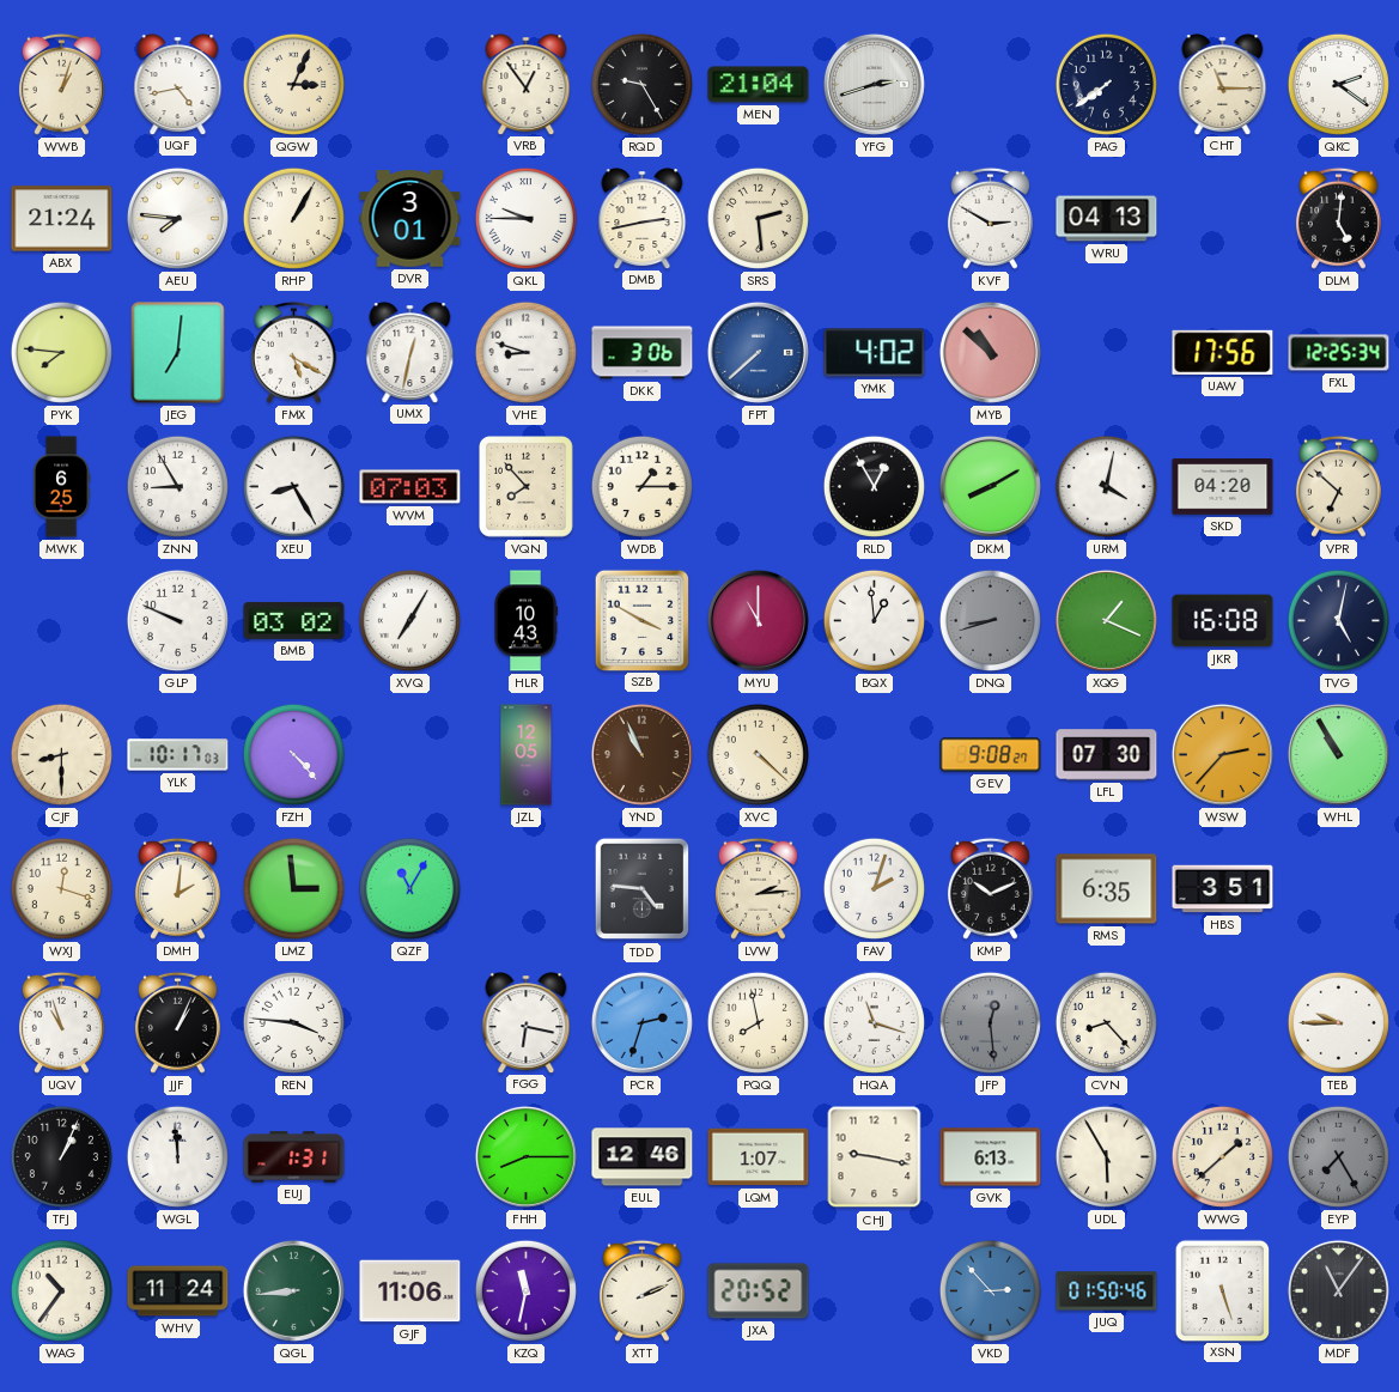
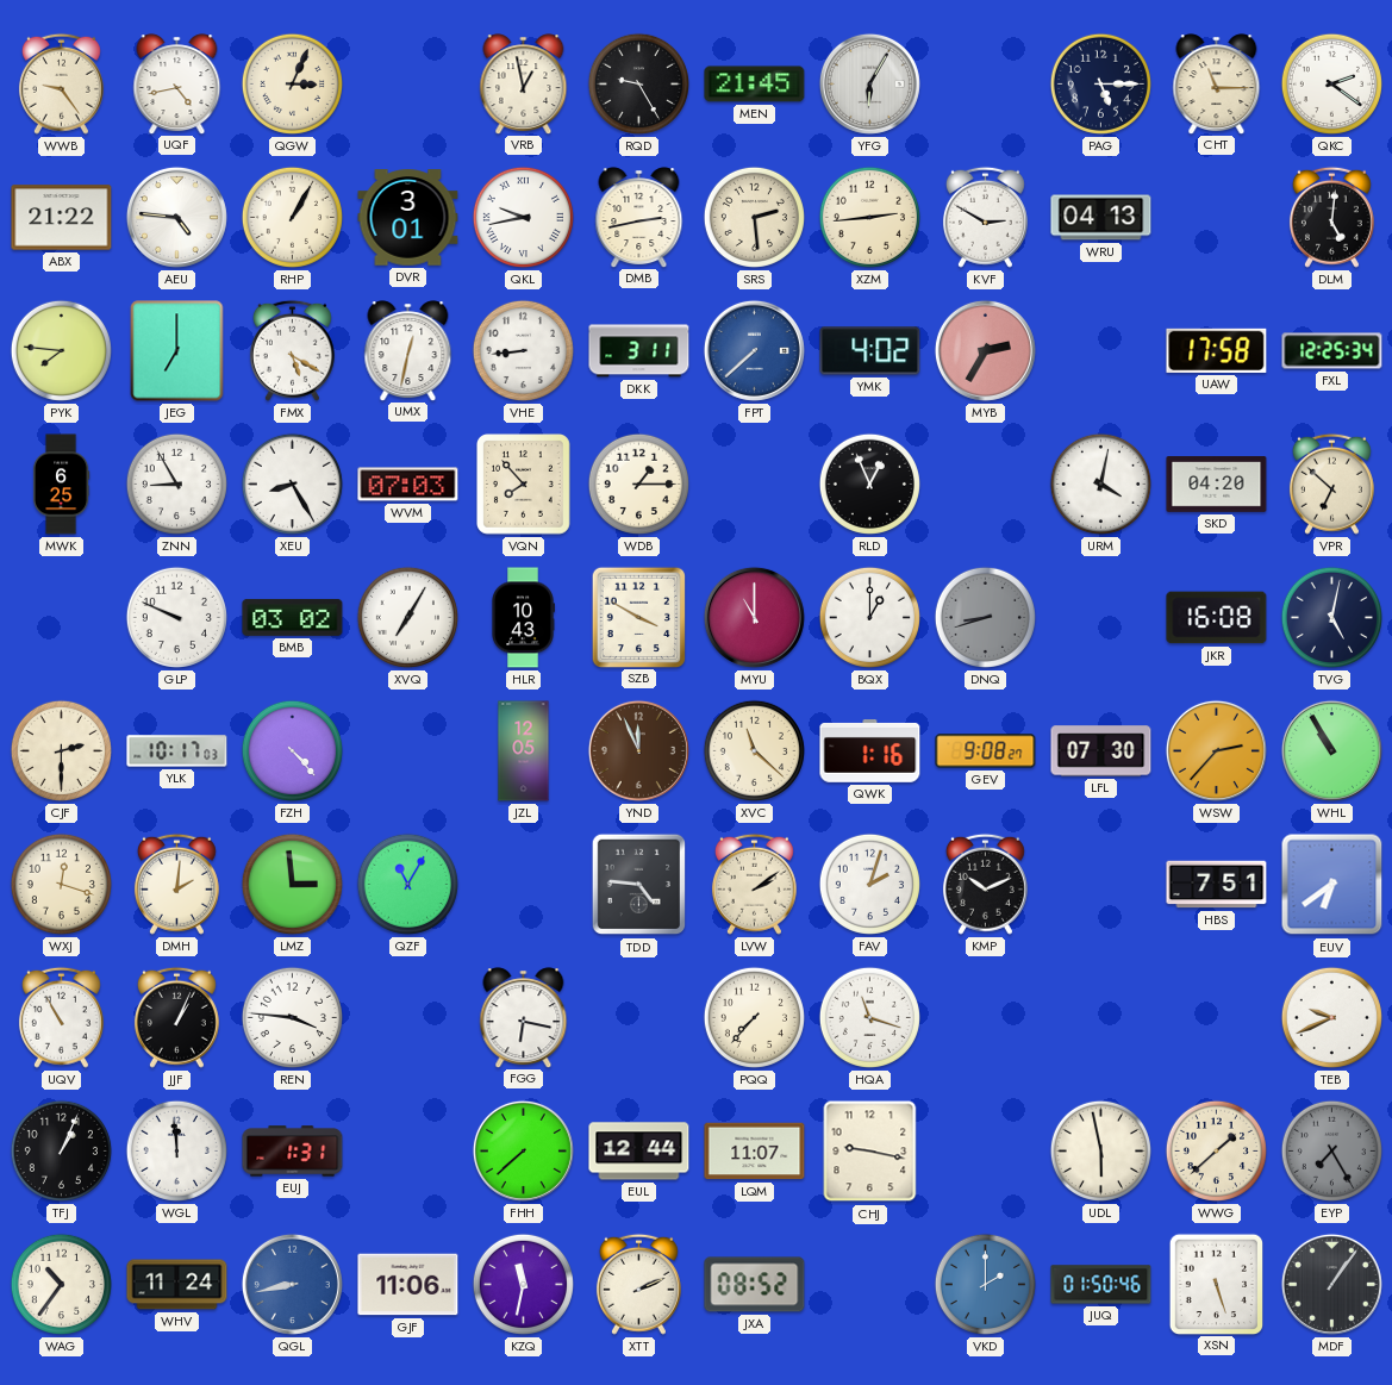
WWB: 1:03 -> 9:24 (61, 83)
VRB: 12:54 -> 12:58 (524, 83)
MEN: 21:04 -> 21:45 (755, 85)
YFG: 2:42 -> 6:05 (869, 83)
PAG: 7:39 -> 5:15 (1100, 83)
ABX: 21:24 -> 21:22 (62, 218)
AEU: 7:46 -> 4:46 (176, 217)
QKL: 9:45 -> 9:43 (523, 217)
XZM: none -> 2:44 (869, 217)
JEG: 7:01 -> 7:00 (177, 351)
VHE: 8:48 -> 8:44 (523, 350)
DKK: 3:06 -> 3:11 (639, 351)
MYB: 10:52 -> 2:35 (985, 350)
UAW: 17:56 -> 17:58 (1217, 350)
RLD: 12:55 -> 12:56 (869, 483)
DKM: 8:10 -> none (990, 486)
BQX: 12:59 -> 1:00 (869, 617)
XQG: 1:19 -> none (1106, 620)
CJF: 8:30 -> 2:30 (61, 750)
YND: 10:56 -> 11:56 (638, 750)
XVC: 4:22 -> 11:22 (754, 750)
QWK: none -> 1:16 (870, 751)
LVW: 2:14 -> 2:09 (754, 884)
RMS: 6:35 -> none (1107, 889)
HBS: 3:51 -> 7:51 (1217, 885)
EUV: none -> 6:39 (1332, 885)
UQV: 10:57 -> 10:55 (61, 1017)
PCR: 2:33 -> none (641, 1022)
PQQ: 7:58 -> 7:37 (754, 1017)
JFP: 12:29 -> none (990, 1022)
CVN: 8:23 -> none (1106, 1022)
TEB: 9:45 -> 9:41 (1331, 1017)
FHH: 8:15 -> 7:38 (523, 1150)
EUL: 12:46 -> 12:44 (639, 1152)
LQM: 1:07 -> 11:07 (755, 1152)
GVK: 6:13 -> none (991, 1157)
UDL: 5:55 -> 5:58 (1100, 1150)
QGL: 8:44 -> 8:43 (292, 1284)
QGL dial: green -> blue (292, 1284)
JXA: 20:52 -> 08:52 (755, 1285)
VKD: 2:53 -> 2:00 (985, 1284)
MDF: 11:06 -> 1:06 (1331, 1284)
